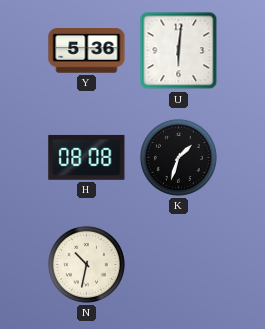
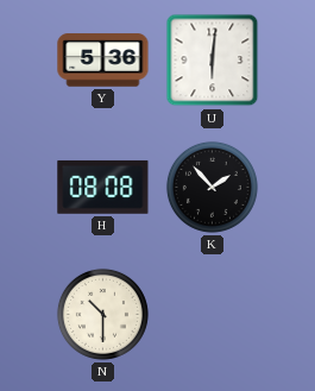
K: 1:33 -> 1:53 (212, 187)
N: 10:32 -> 10:30 (102, 314)
